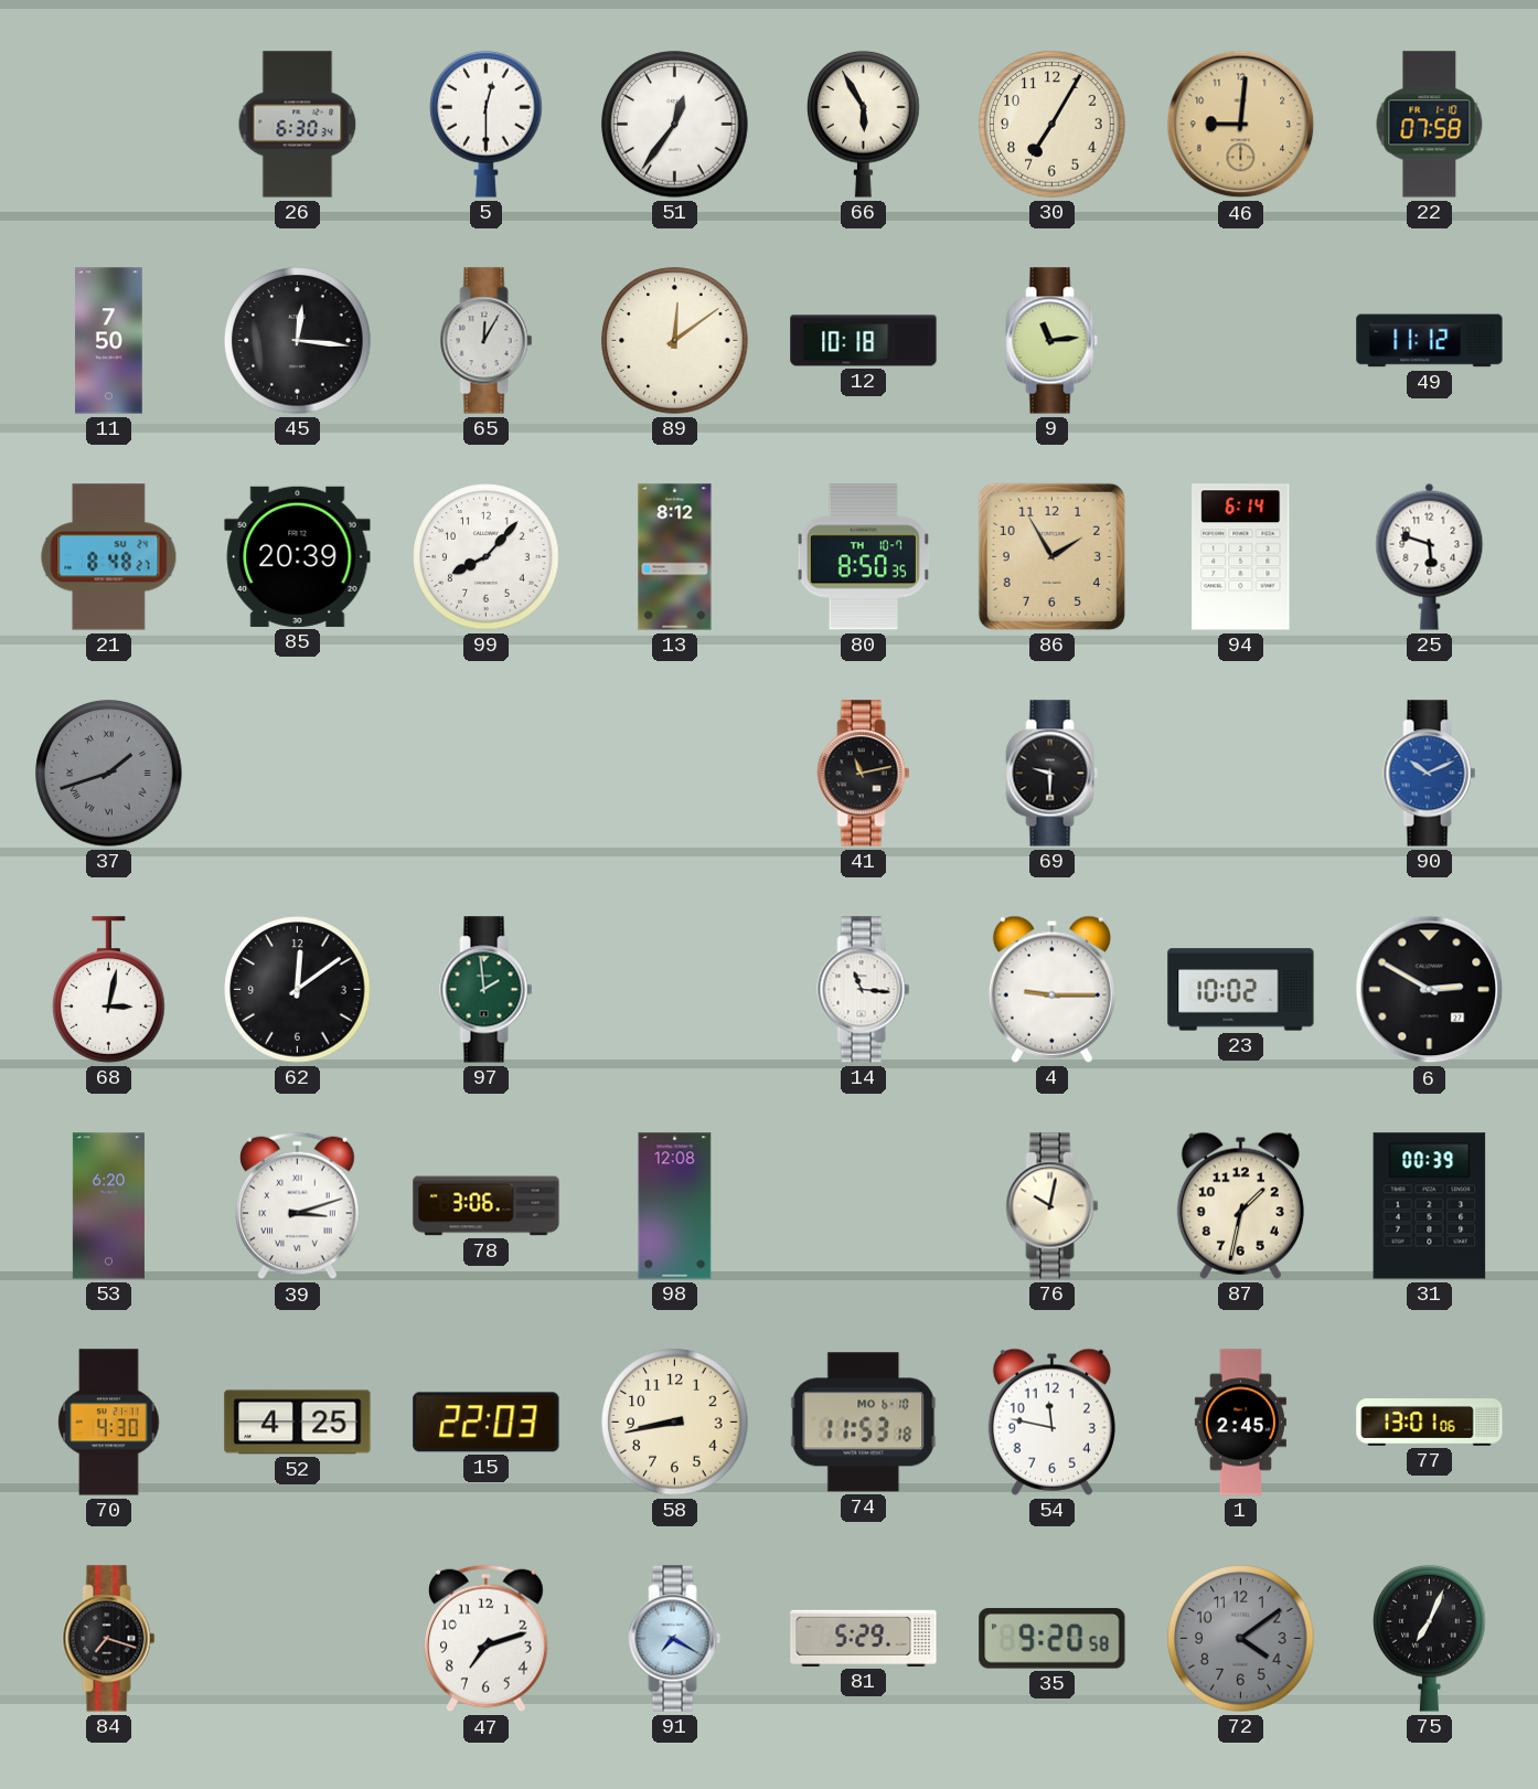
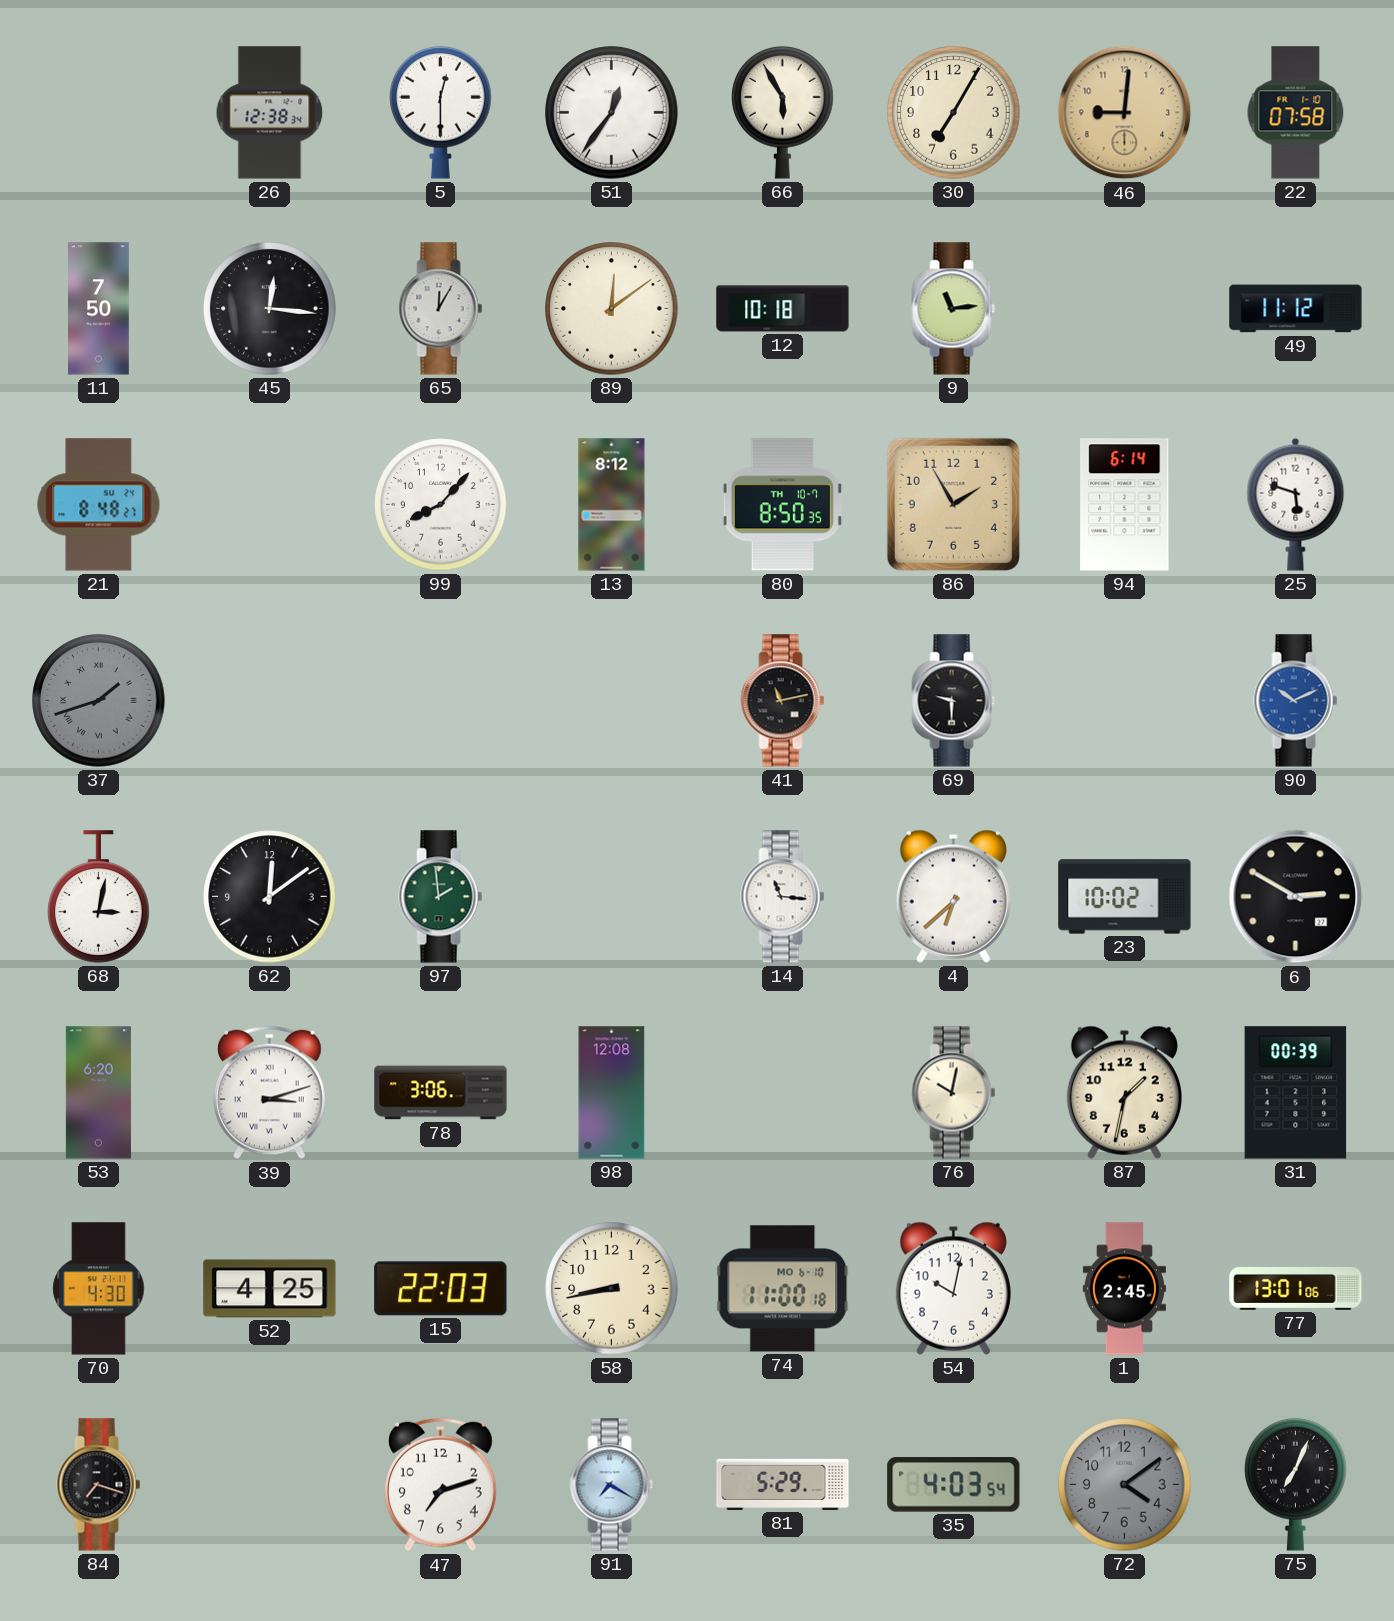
26: 6:30 -> 12:38 (270, 113)
85: 20:39 -> none (298, 556)
4: 9:15 -> 6:38 (953, 896)
74: 11:53 -> 11:00 (783, 1289)
54: 11:47 -> 10:02 (953, 1288)
35: 9:20 -> 4:03 (954, 1485)
